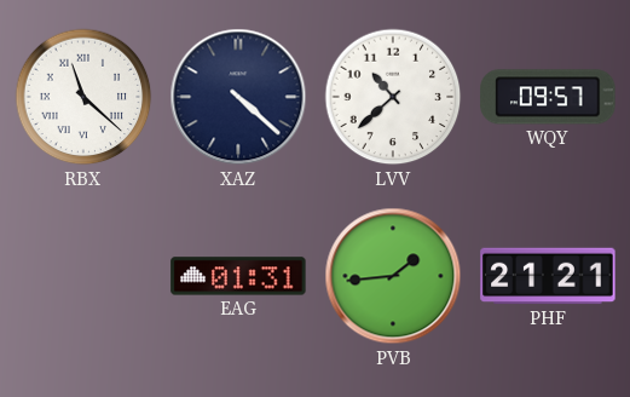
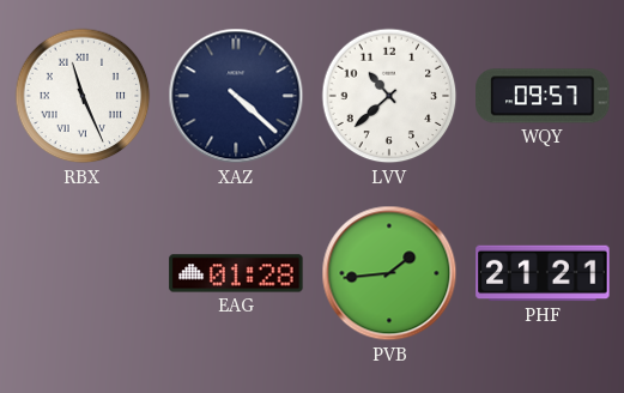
RBX: 11:22 -> 11:26 (83, 96)
EAG: 01:31 -> 01:28 (236, 273)
